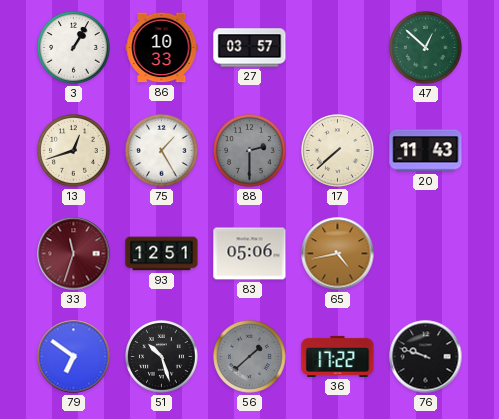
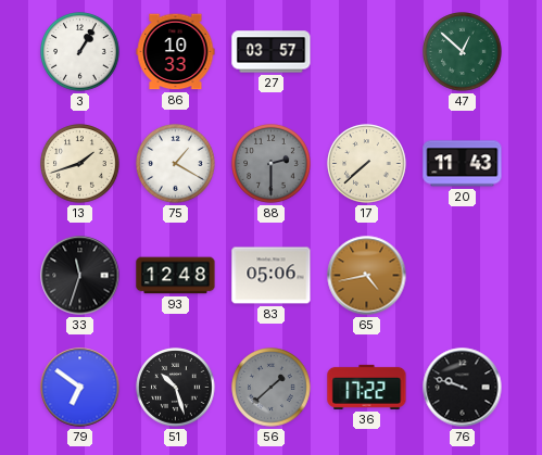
13: 12:42 -> 1:42 (80, 164)
75: 1:25 -> 1:20 (176, 164)
33 dial: burgundy -> black (80, 276)
93: 12:51 -> 12:48 (176, 276)
